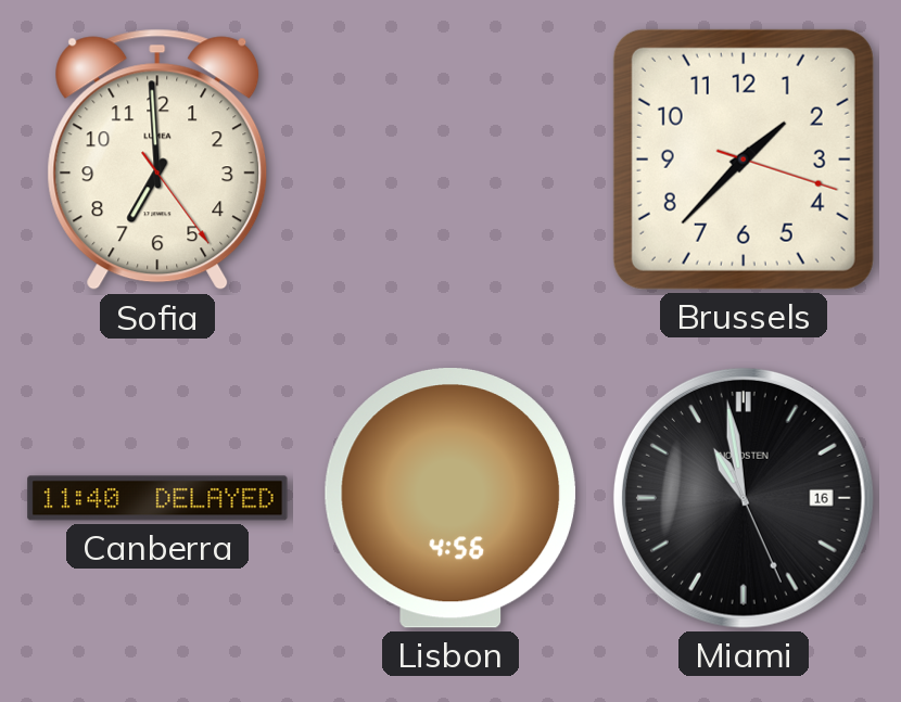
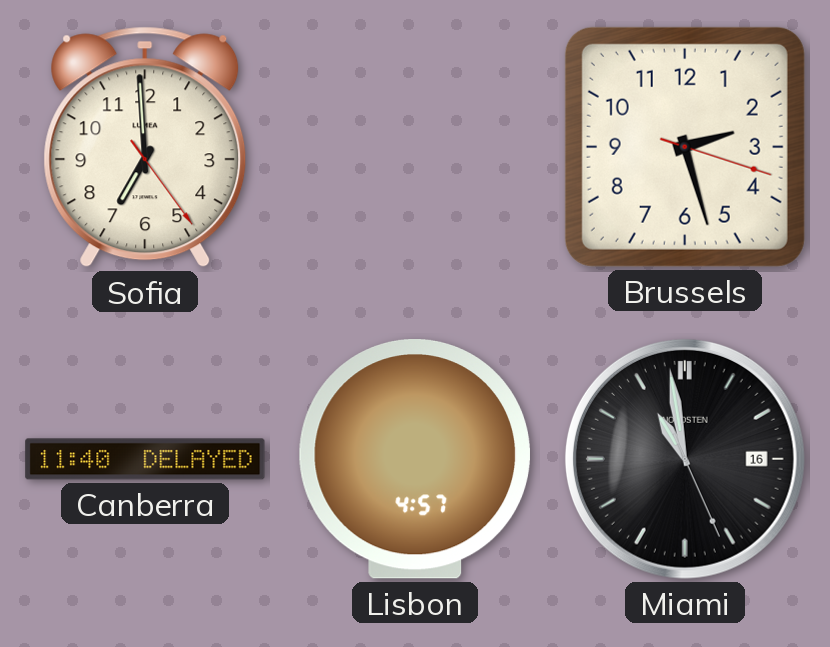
Brussels: 1:37 -> 2:27 (685, 147)
Lisbon: 4:56 -> 4:57 (415, 460)
